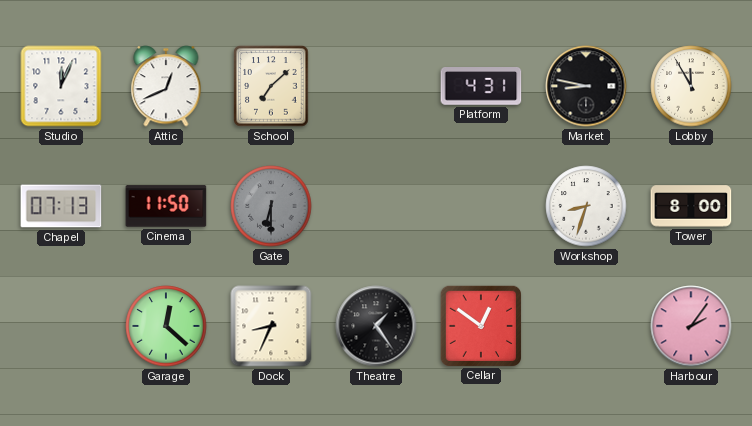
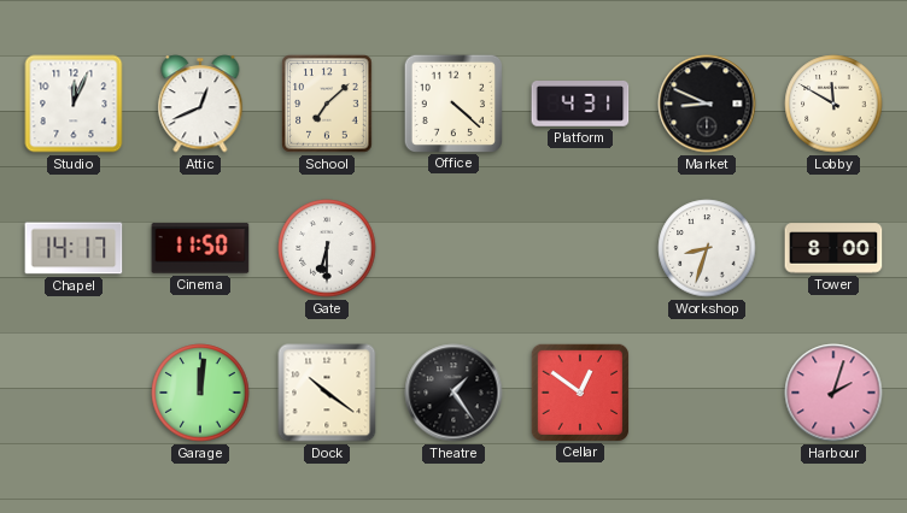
Office: none -> 4:22 (452, 102)
Market: 8:47 -> 8:49 (707, 104)
Lobby: 11:55 -> 11:50 (833, 104)
Chapel: 07:13 -> 14:17 (74, 248)
Gate dial: grey -> white (327, 248)
Garage: 12:22 -> 12:01 (200, 393)
Dock: 8:34 -> 10:21 (327, 393)
Harbour: 2:06 -> 2:03 (833, 393)
